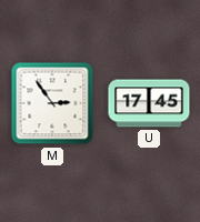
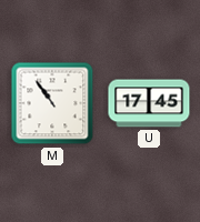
M: 2:54 -> 10:54 (52, 103)
